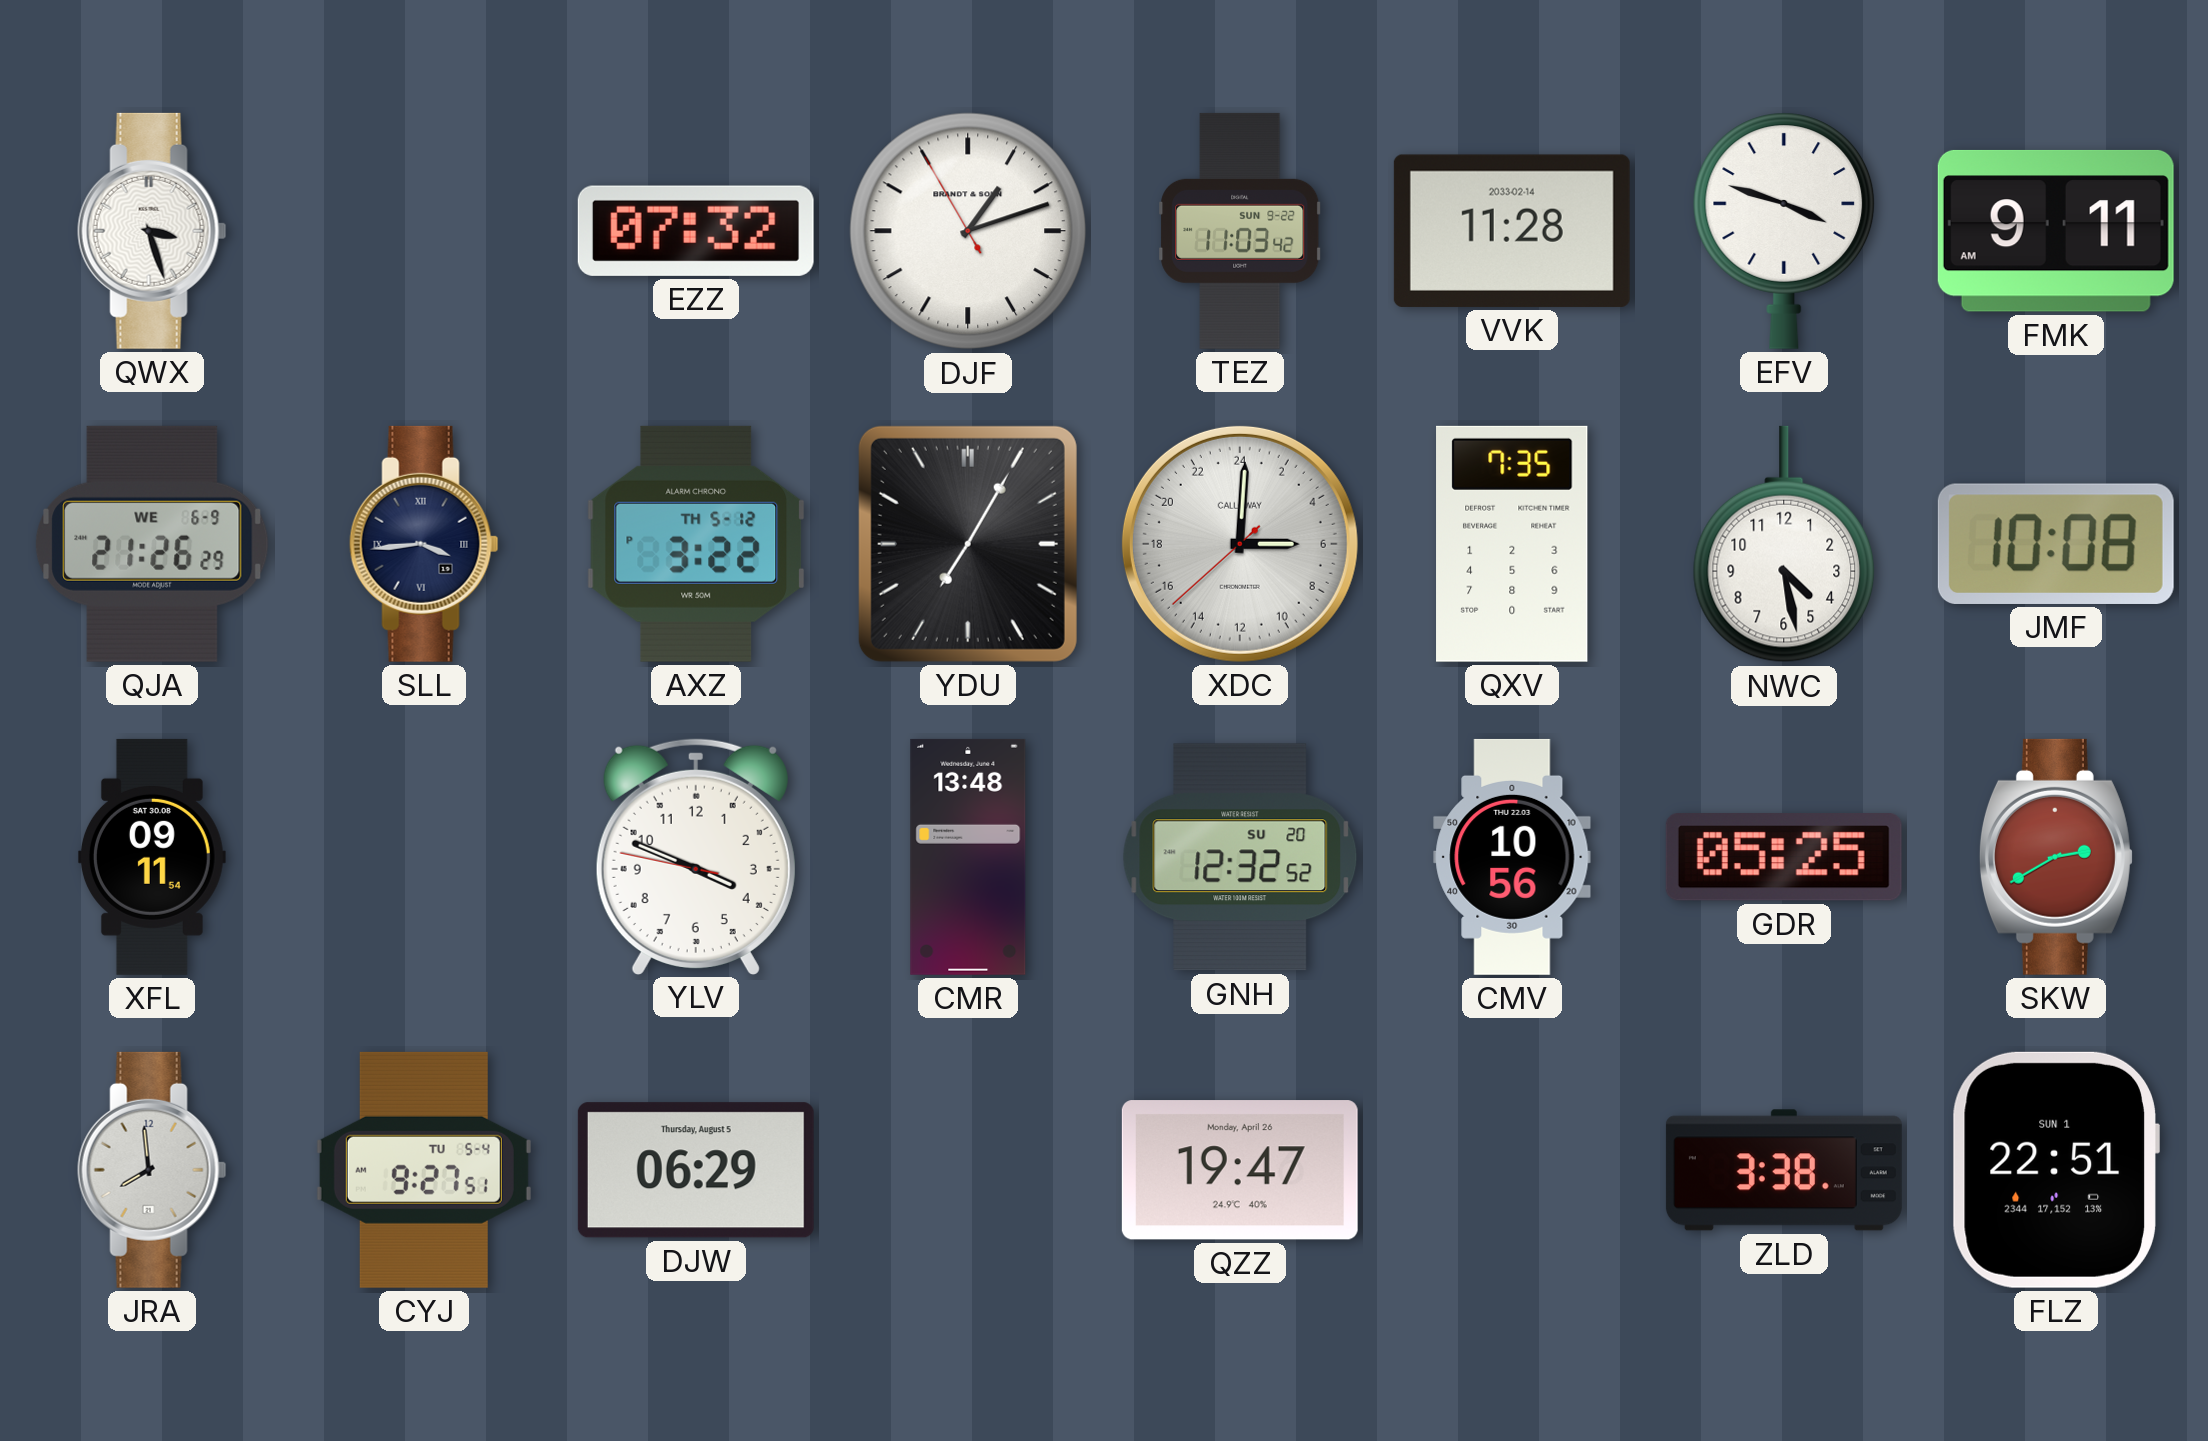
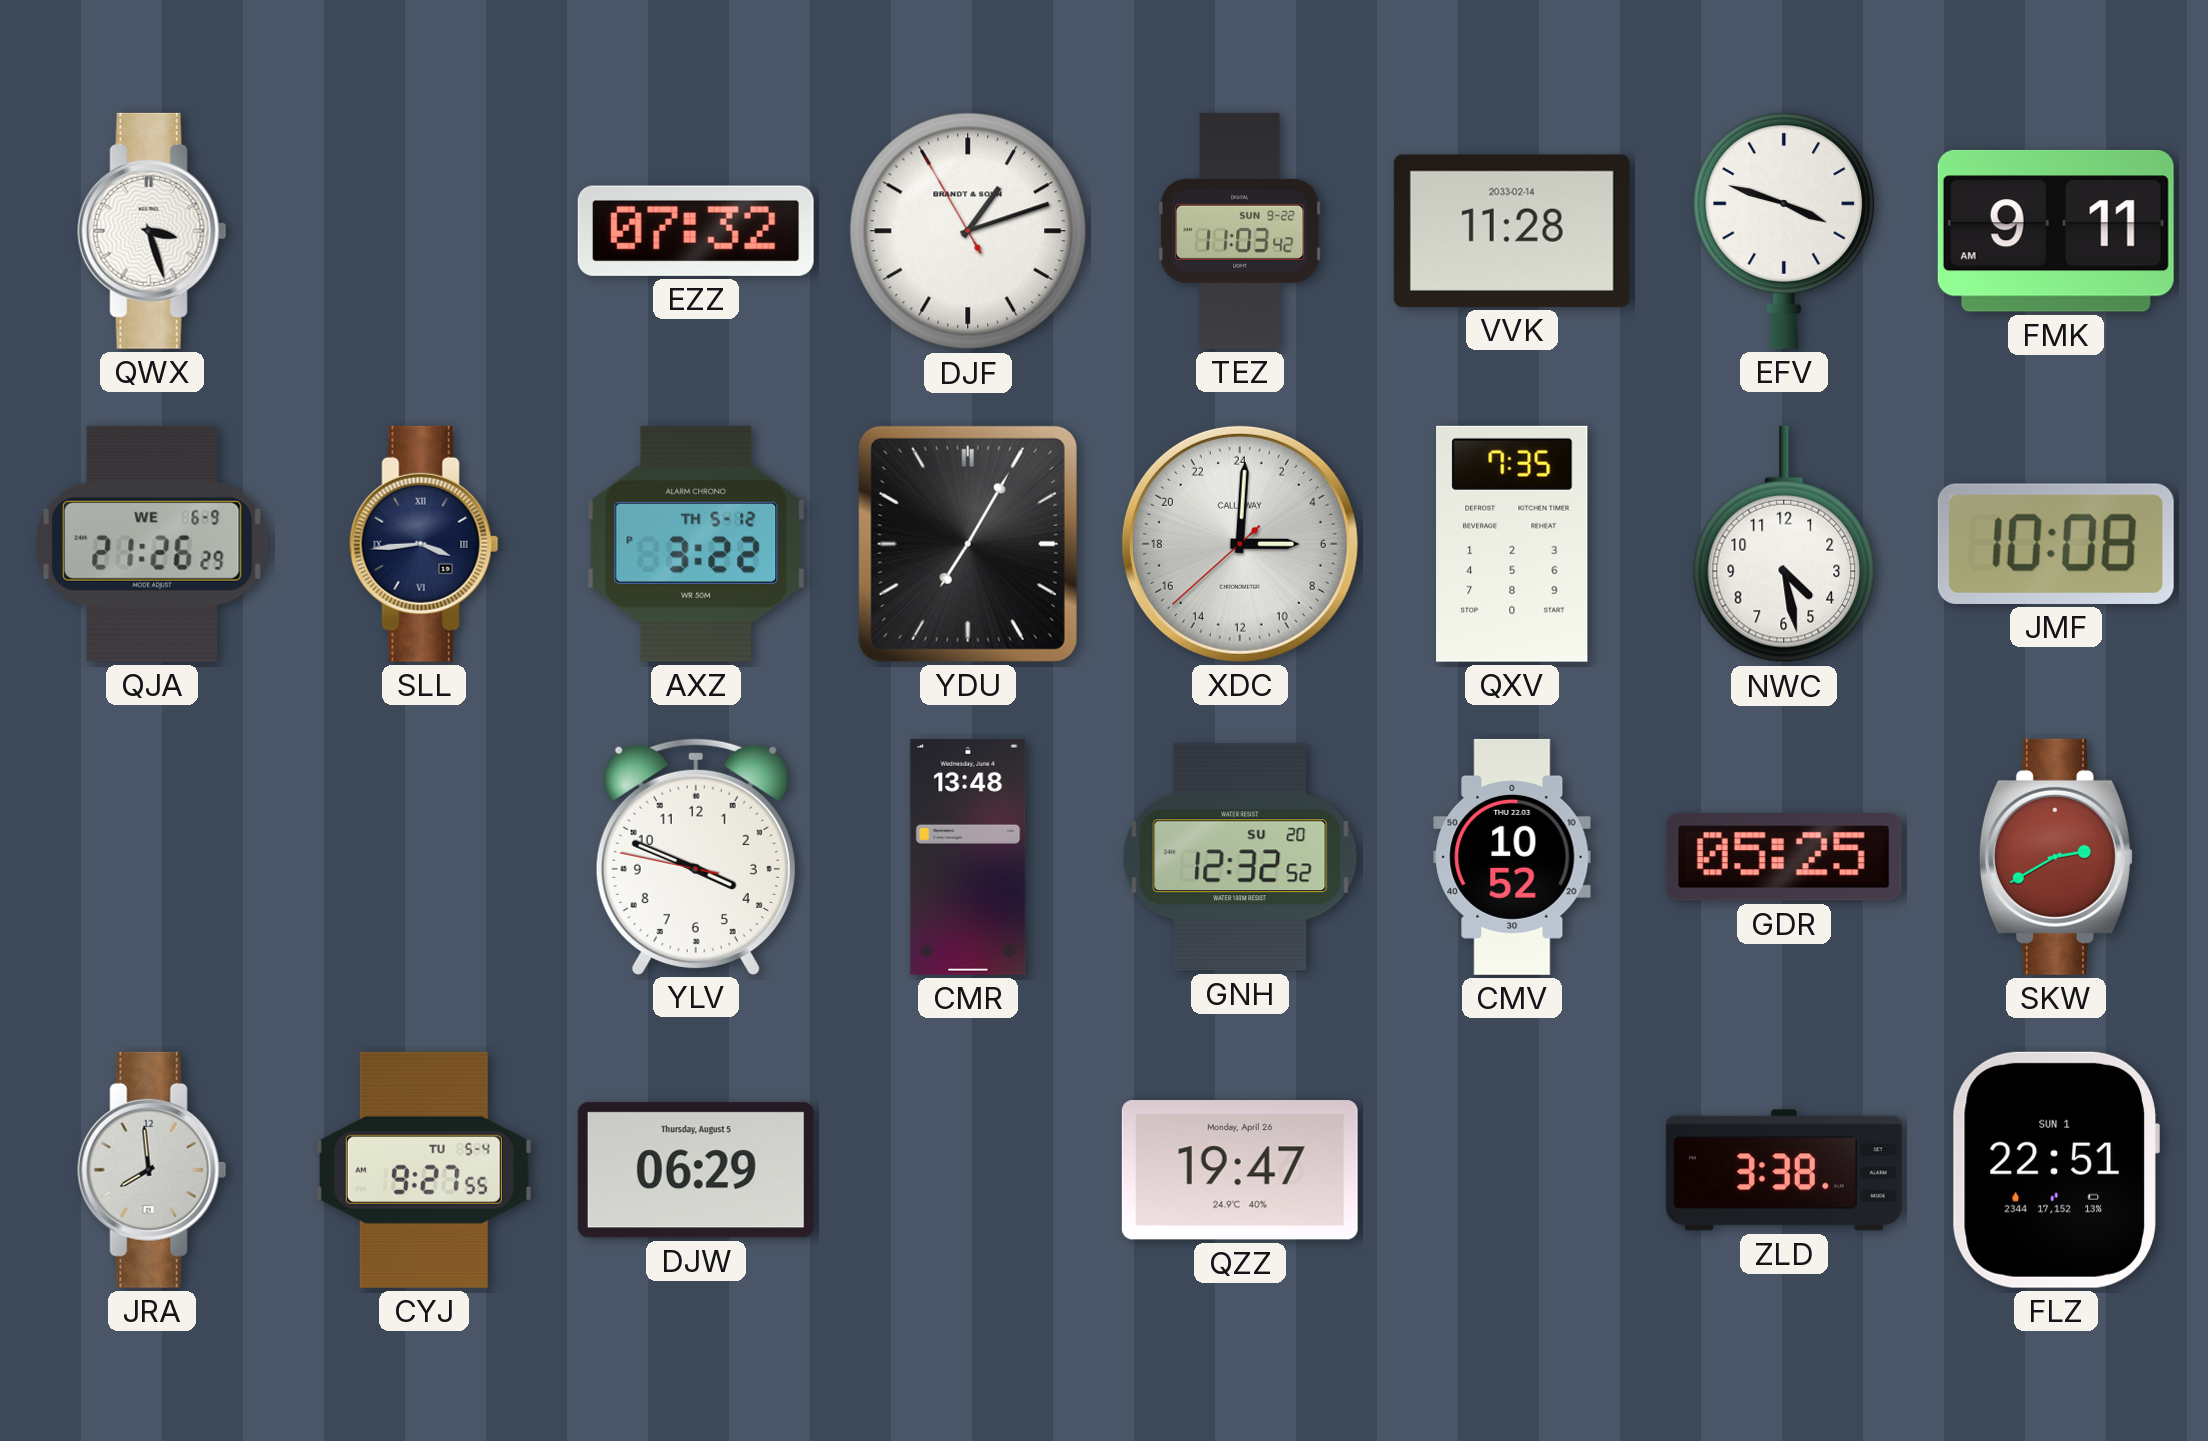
XFL: 09:11 -> none (152, 857)
CMV: 10:56 -> 10:52 (1512, 857)
CYJ: 9:27:51 -> 9:27:55 (424, 1170)
